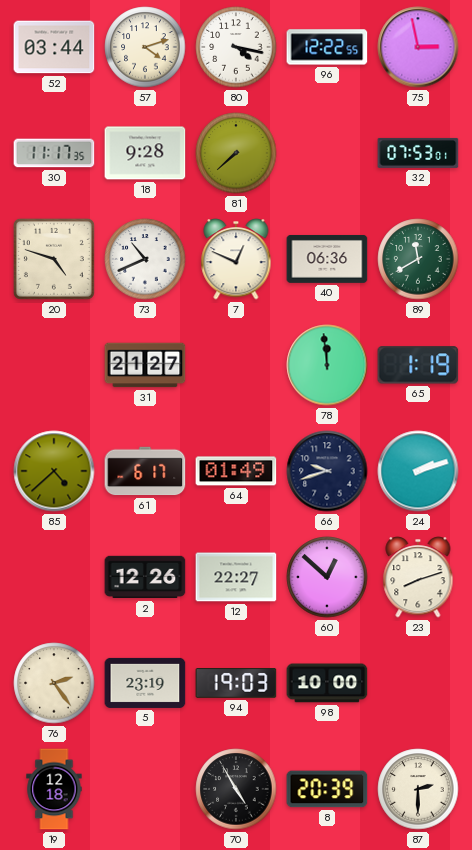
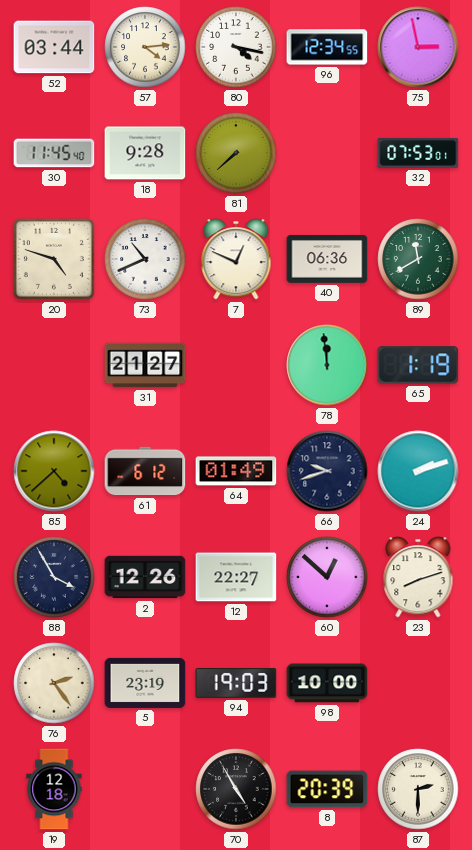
57: 4:12 -> 4:14 (145, 47)
96: 12:22 -> 12:34 (327, 47)
30: 11:17 -> 11:45 (54, 153)
61: 6:17 -> 6:12 (145, 471)
88: none -> 3:55 (54, 577)
